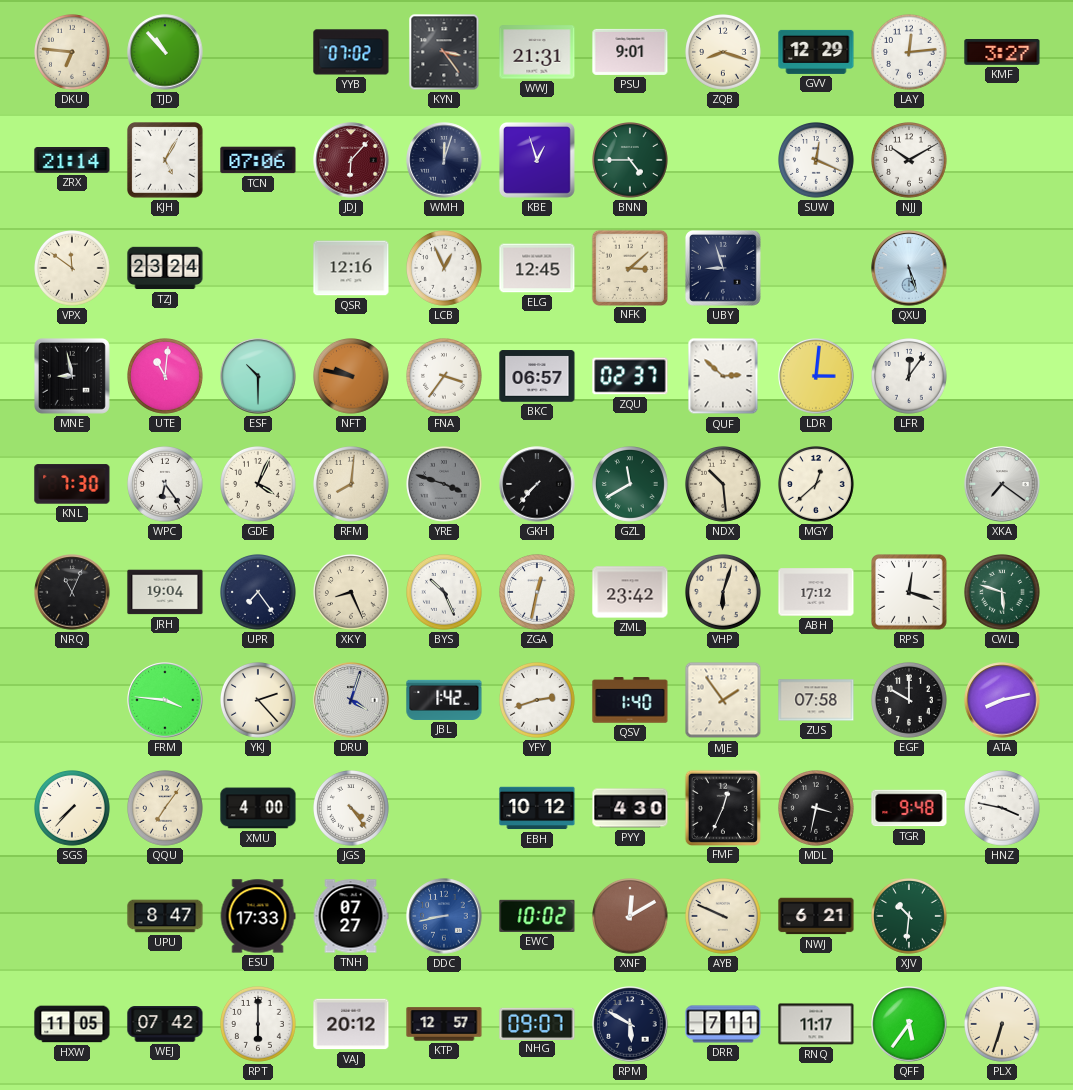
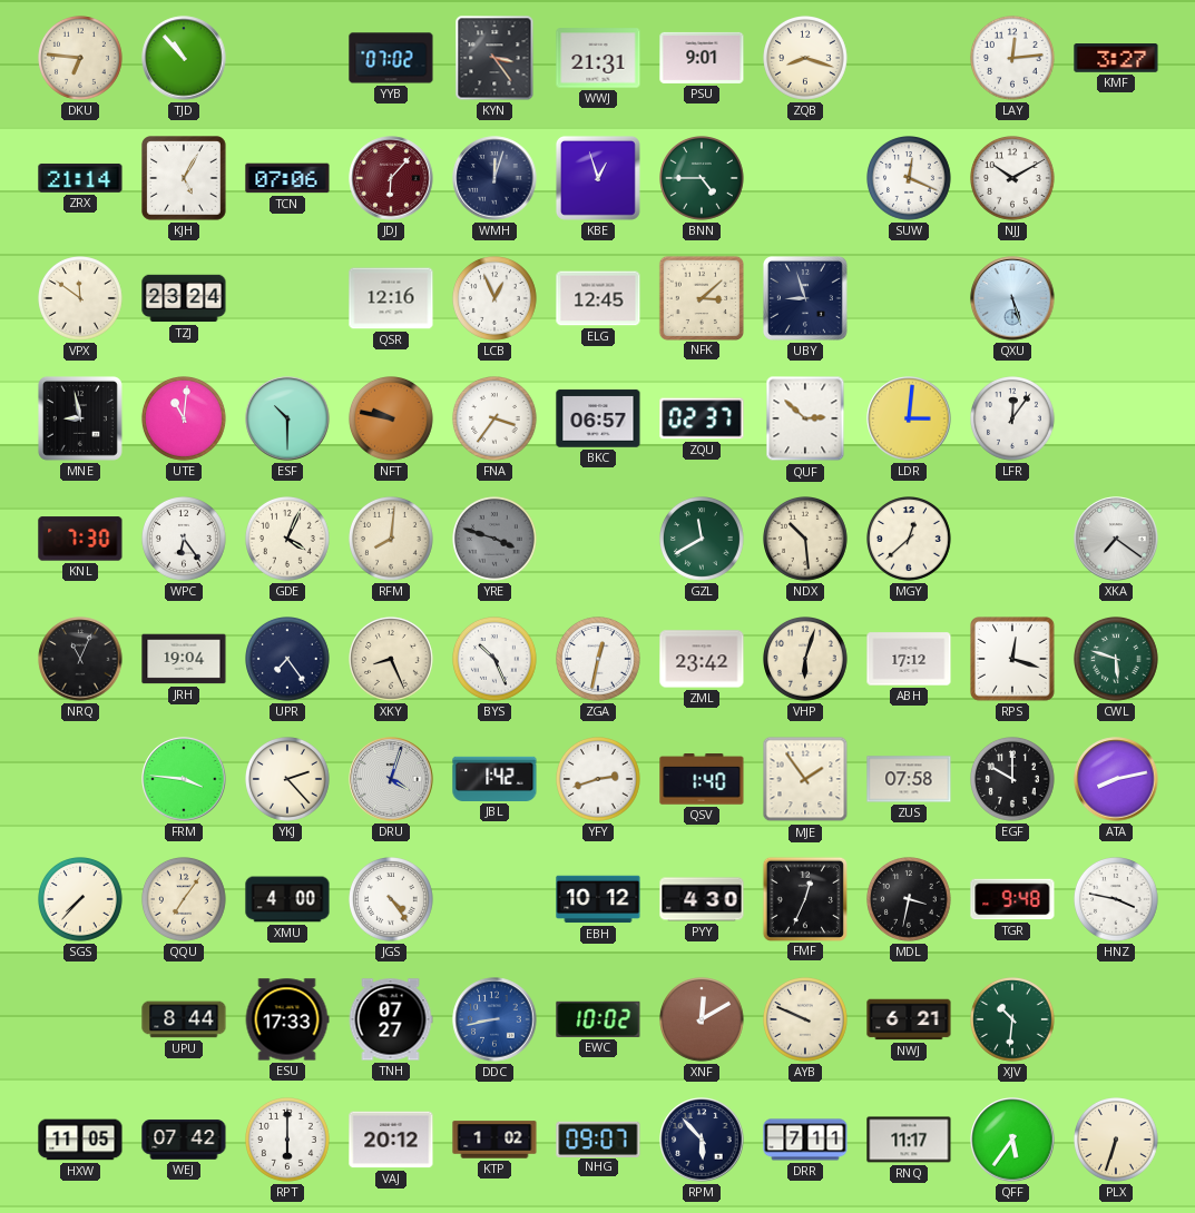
GVV: 12:29 -> none (816, 52)
GKH: 7:37 -> none (537, 484)
UPU: 8:47 -> 8:44 (184, 1019)
KTP: 12:57 -> 1:02 (494, 1140)
RPM: 5:50 -> 5:53 (702, 1140)
